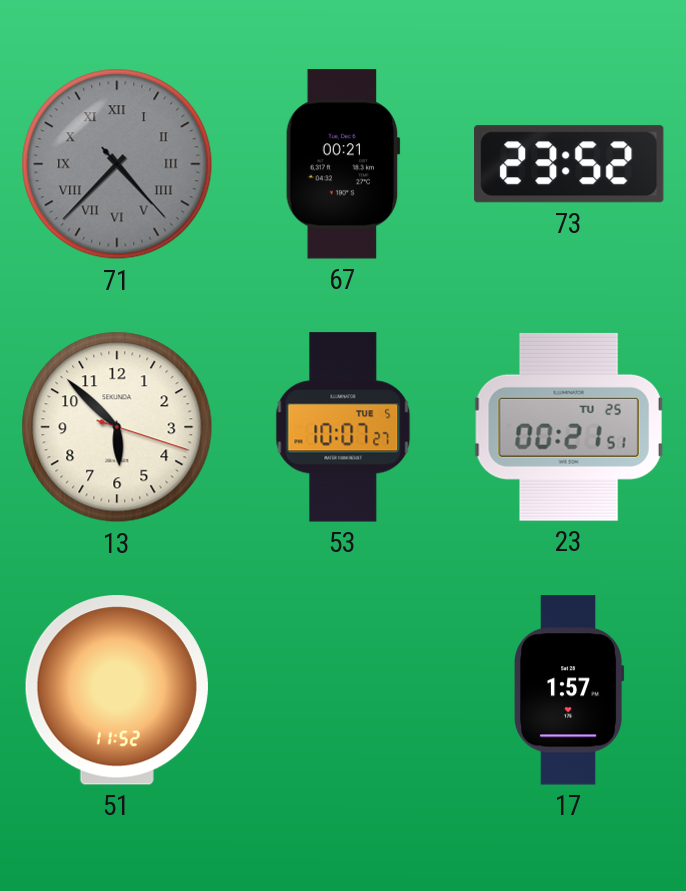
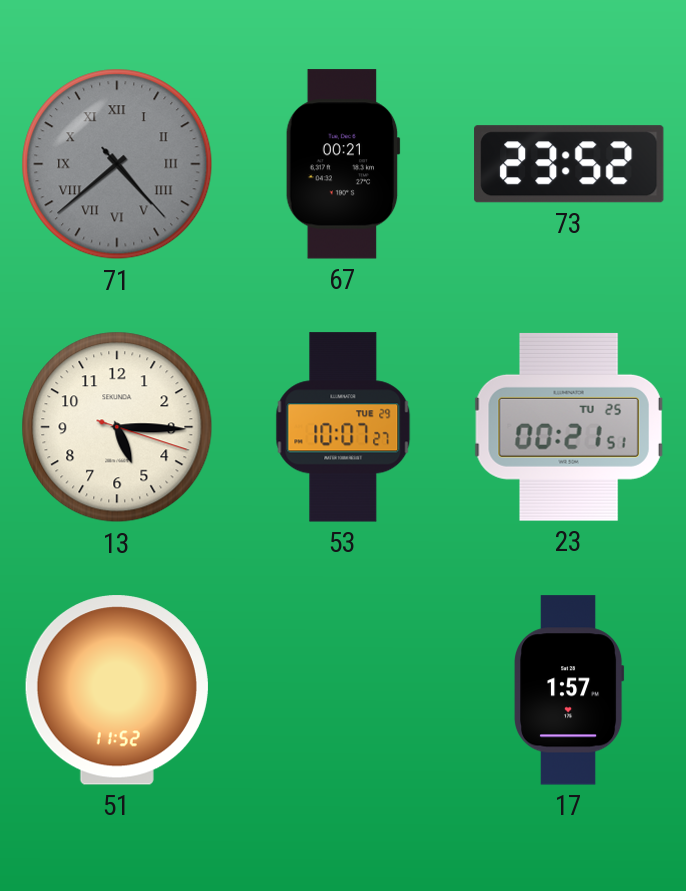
71: 4:37 -> 4:38 (117, 164)
13: 5:52 -> 5:15 (117, 427)
53 date: TUE 5 -> TUE 29 (343, 427)
